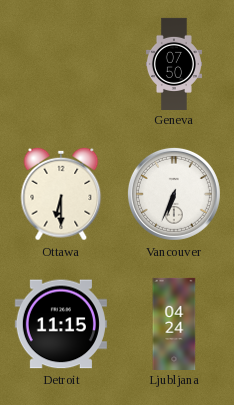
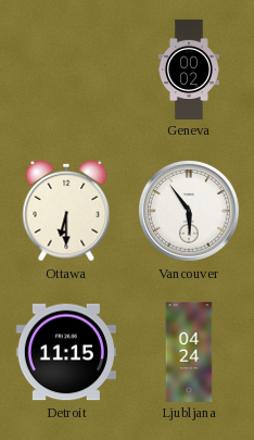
Geneva: 07:50 -> 00:02 (189, 68)
Vancouver: 6:34 -> 5:54 (189, 211)
